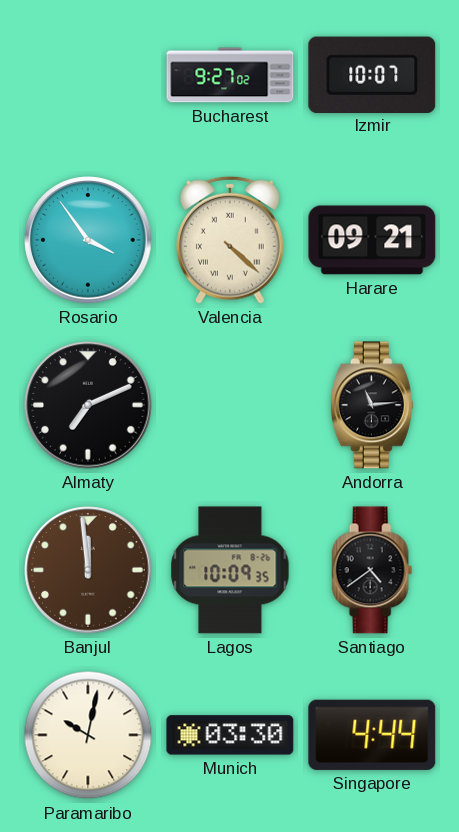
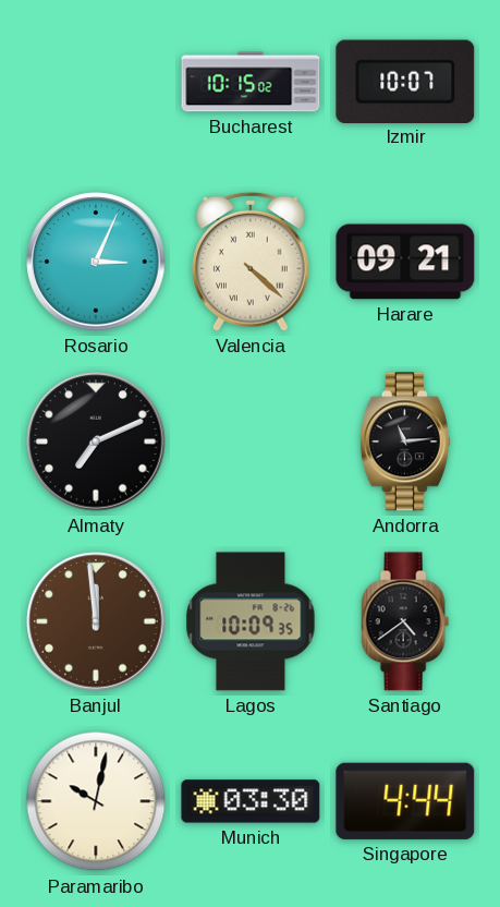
Bucharest: 9:27 -> 10:15 (251, 82)
Rosario: 3:54 -> 3:04 (96, 262)
